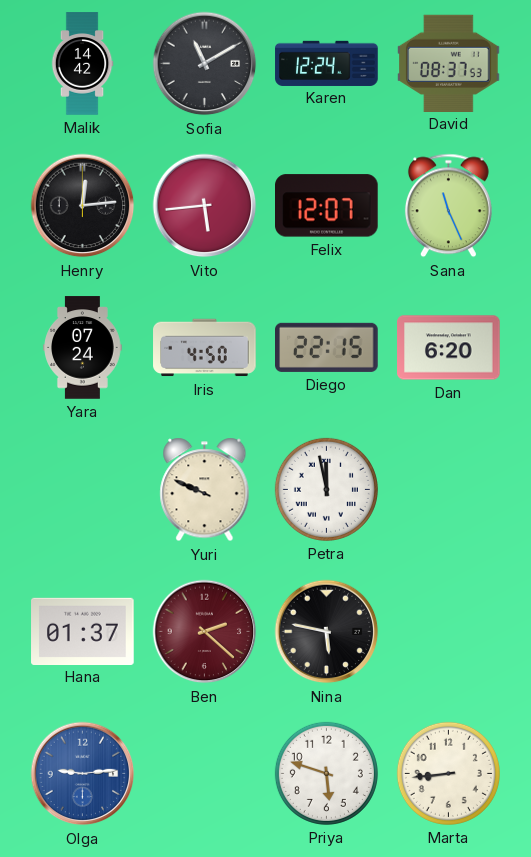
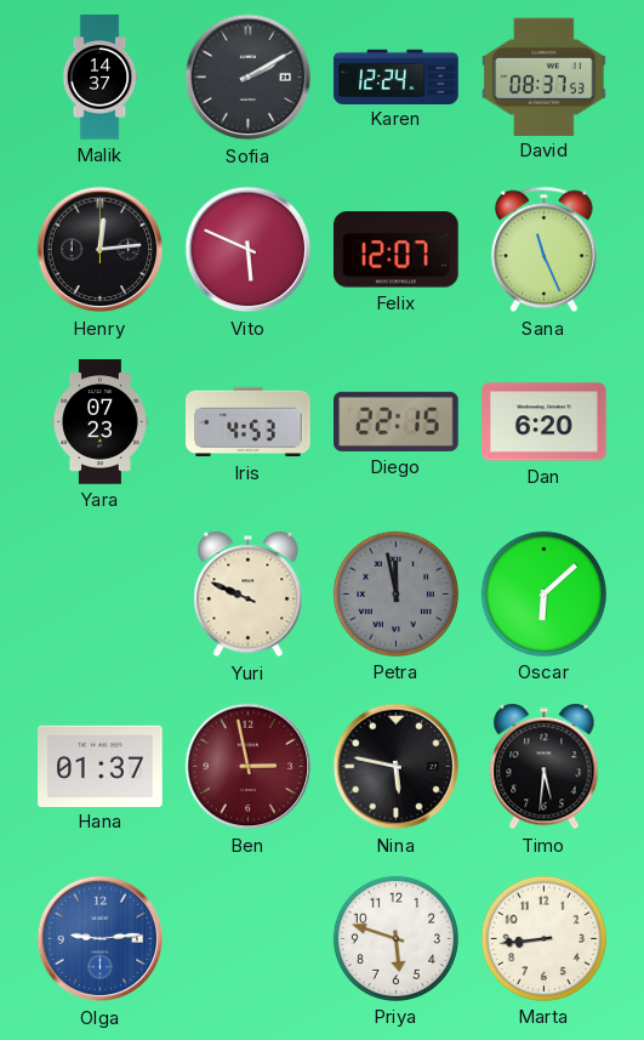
Malik: 14:42 -> 14:37 (99, 78)
Sofia: 11:10 -> 2:10 (249, 78)
Vito: 5:44 -> 5:49 (249, 250)
Yara: 07:24 -> 07:23 (101, 422)
Iris: 4:50 -> 4:53 (249, 422)
Petra dial: white -> grey (395, 593)
Oscar: none -> 6:08 (543, 593)
Ben: 2:22 -> 2:58 (249, 767)
Timo: none -> 5:31 (545, 767)
